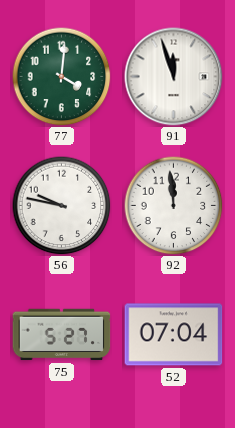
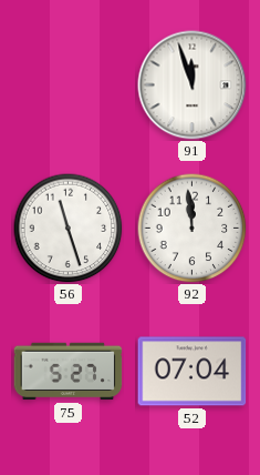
77: 4:01 -> none (62, 77)
56: 9:47 -> 11:27 (69, 229)
